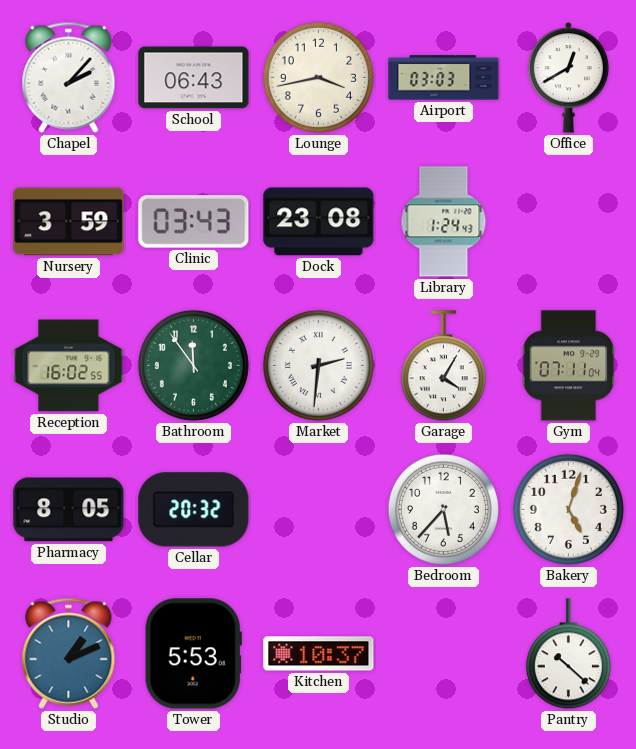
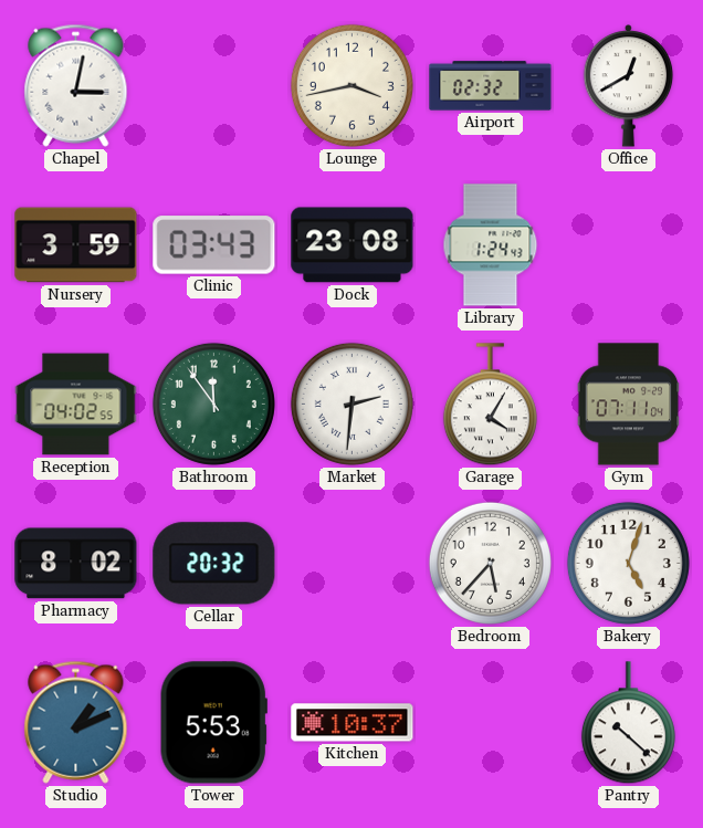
Chapel: 2:07 -> 3:02 (76, 85)
School: 06:43 -> none (194, 78)
Airport: 03:03 -> 02:32 (491, 86)
Reception: 16:02 -> 04:02 (76, 405)
Pharmacy: 8:05 -> 8:02 (76, 564)
